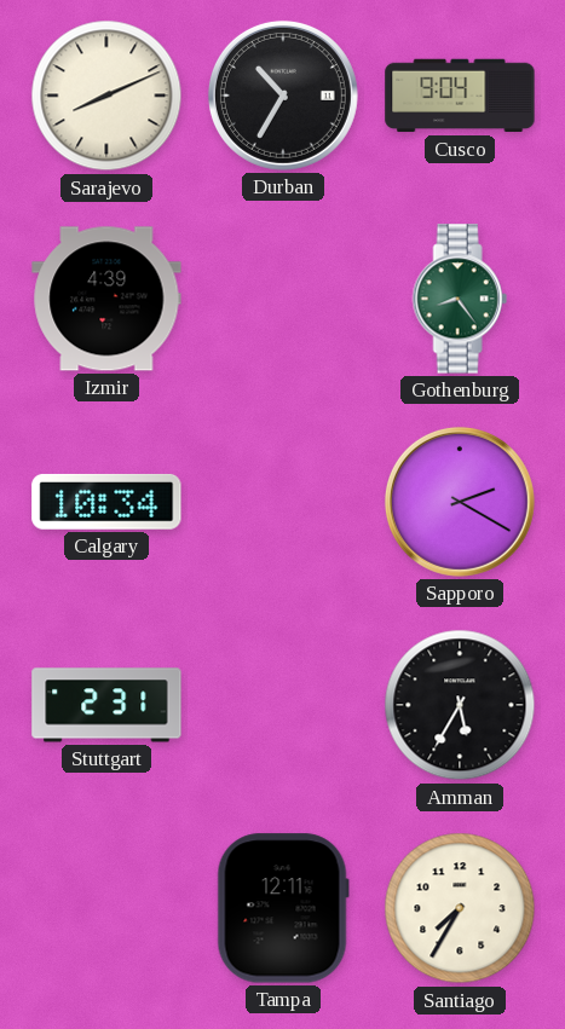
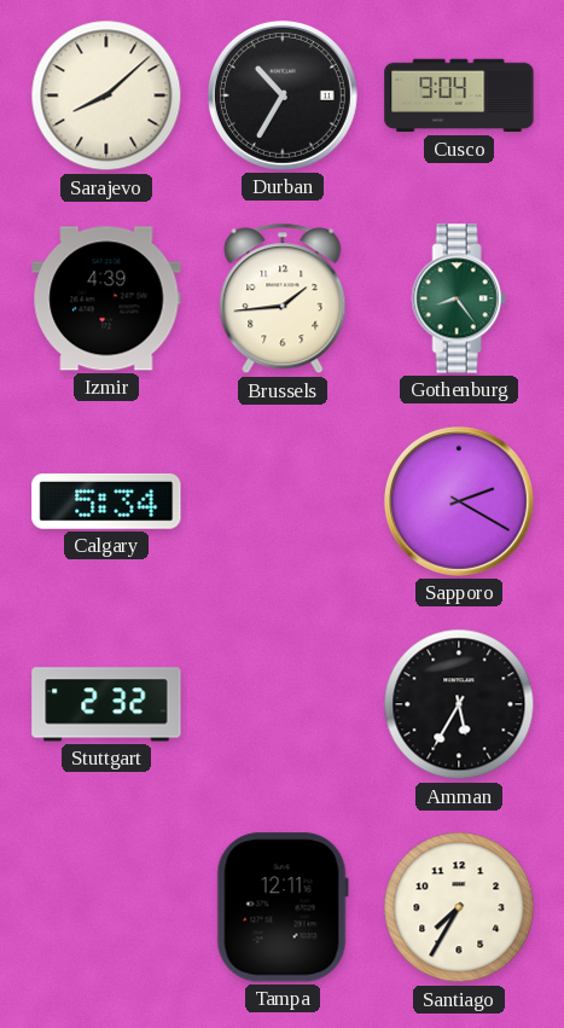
Sarajevo: 8:11 -> 8:08 (106, 95)
Brussels: none -> 1:44 (283, 298)
Calgary: 10:34 -> 5:34 (106, 501)
Stuttgart: 2:31 -> 2:32 (106, 704)
